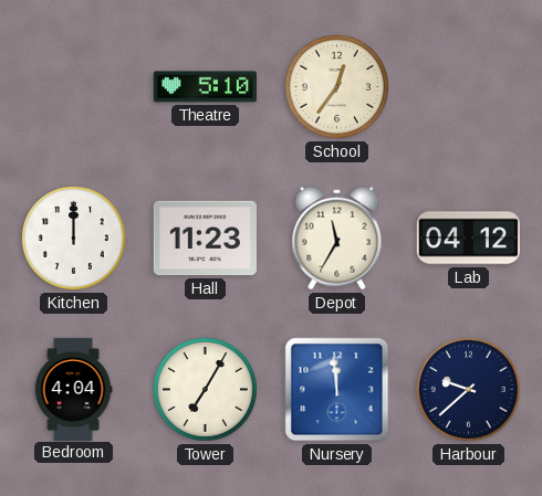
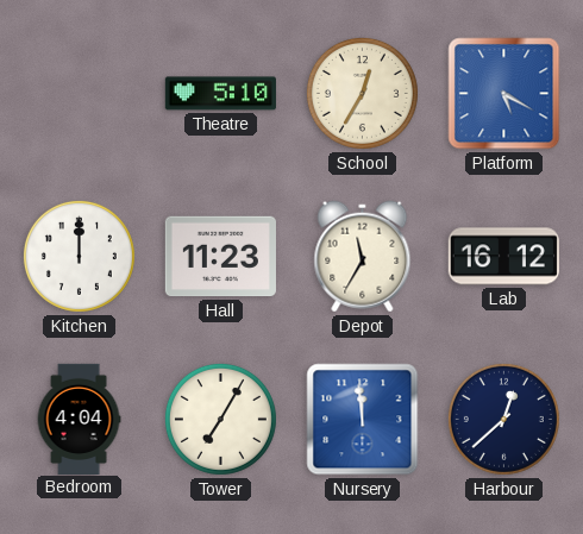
School: 12:36 -> 12:35 (362, 93)
Platform: none -> 5:20 (504, 94)
Lab: 04:12 -> 16:12 (503, 257)
Harbour: 9:38 -> 12:38 (503, 419)
